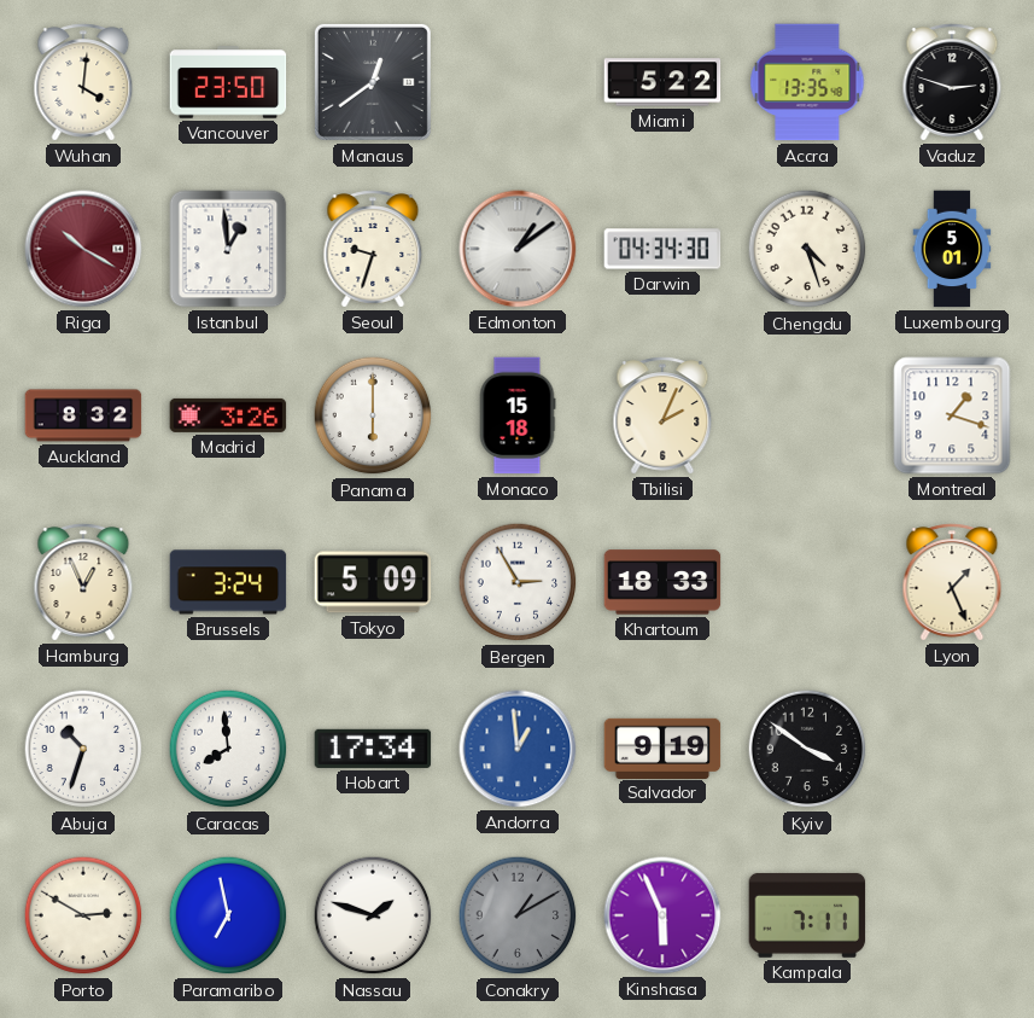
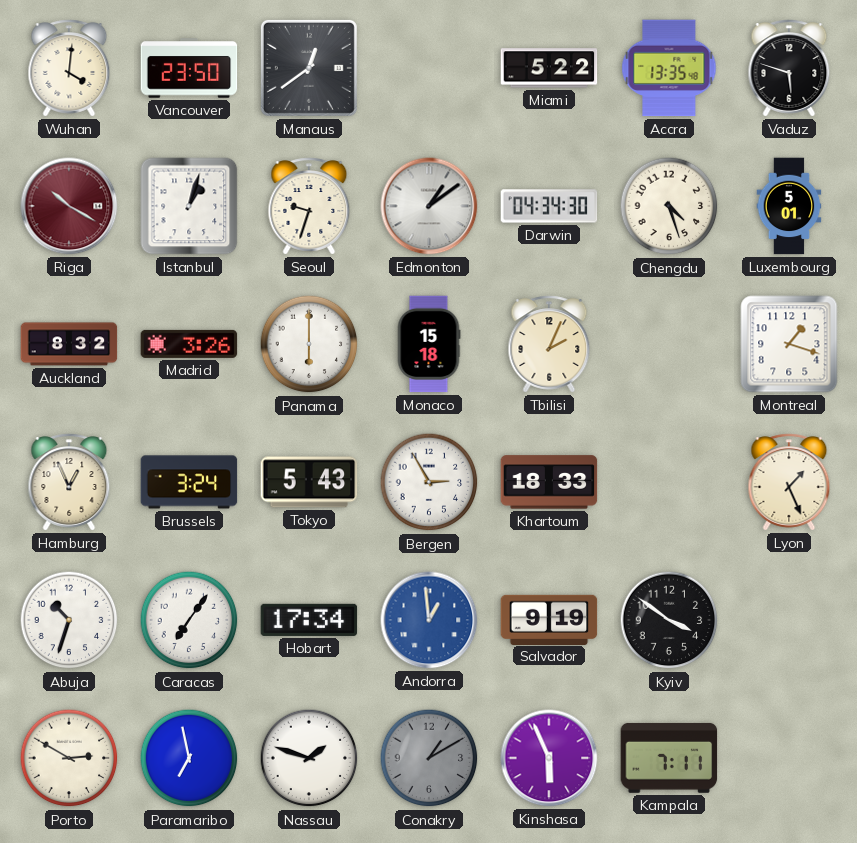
Vaduz: 2:48 -> 5:48 (789, 68)
Istanbul: 12:59 -> 1:03 (189, 206)
Tokyo: 5:09 -> 5:43 (309, 482)
Caracas: 7:59 -> 7:06 (189, 620)
